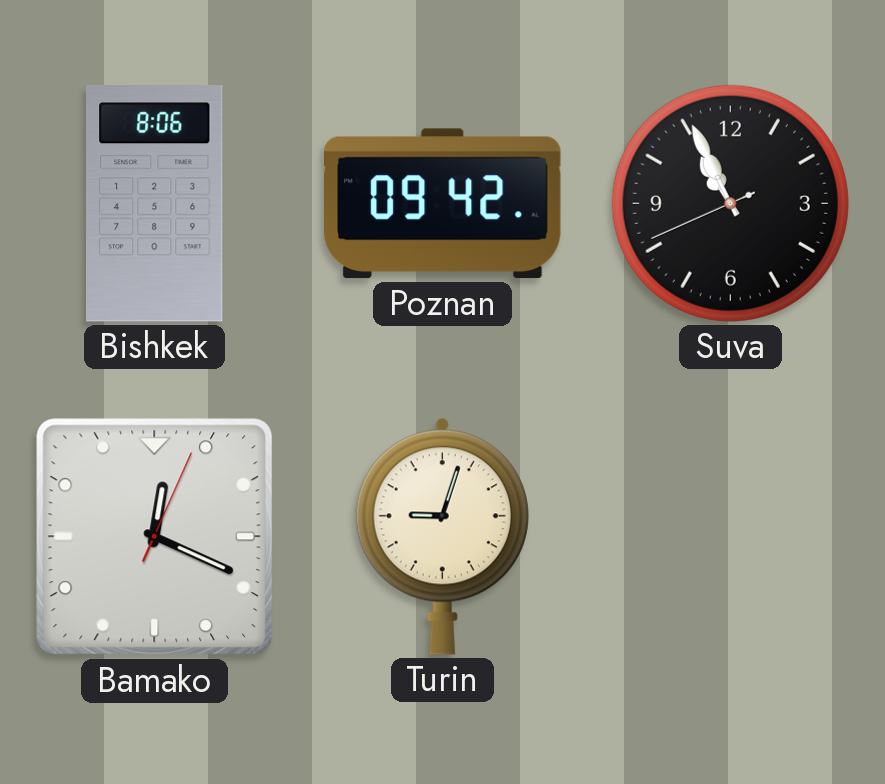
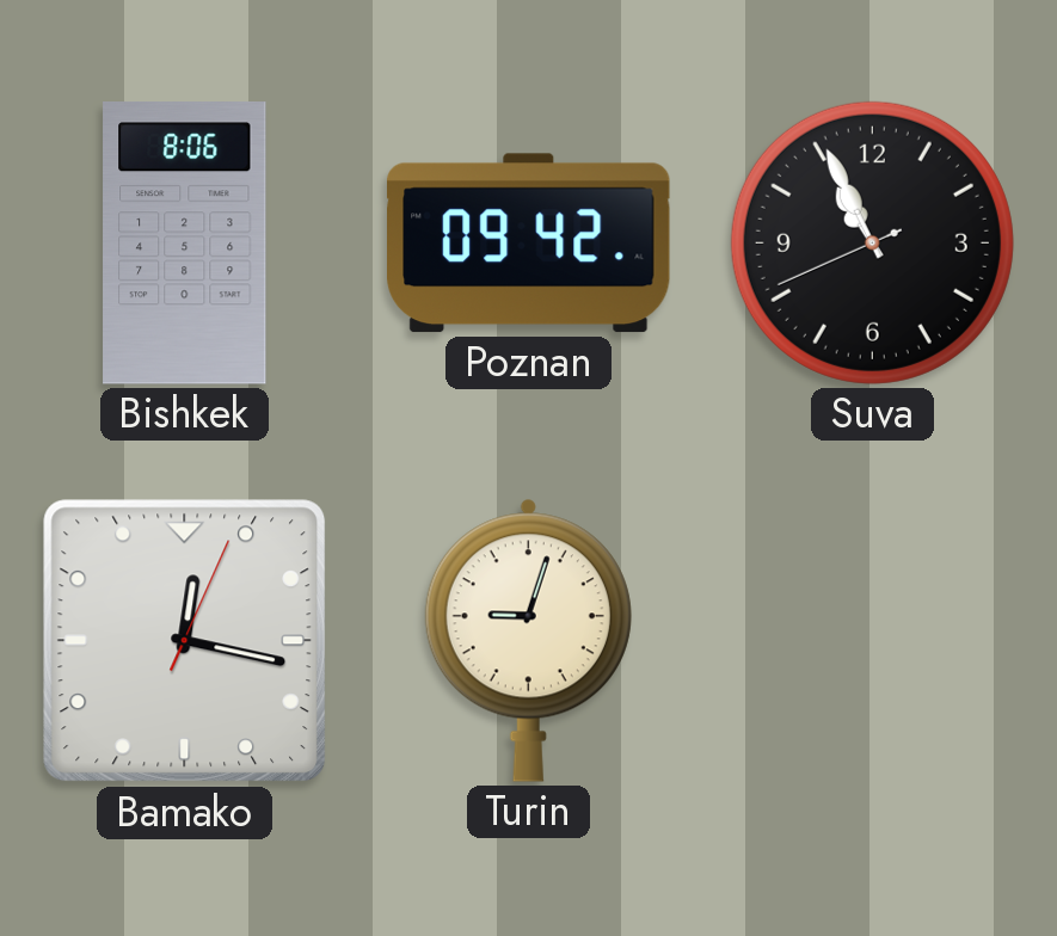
Bamako: 12:19 -> 12:17 (185, 641)
